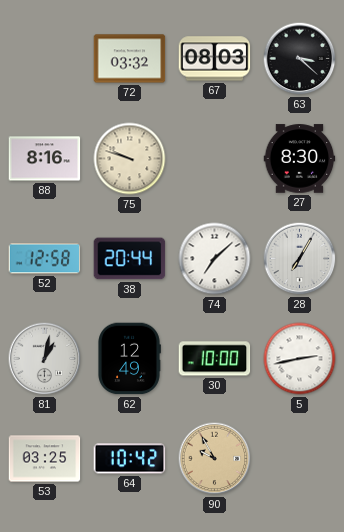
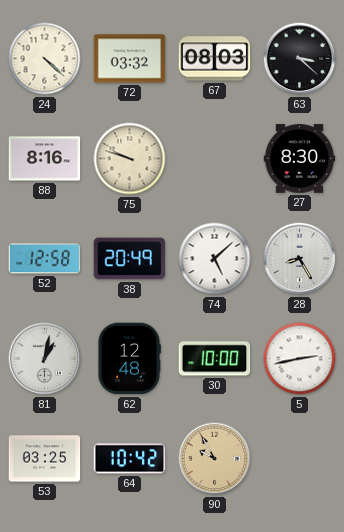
24: none -> 4:22 (45, 59)
38: 20:44 -> 20:49 (130, 259)
74: 7:08 -> 5:08 (215, 259)
28: 7:05 -> 8:25 (300, 259)
62: 12:49 -> 12:48 (129, 359)
